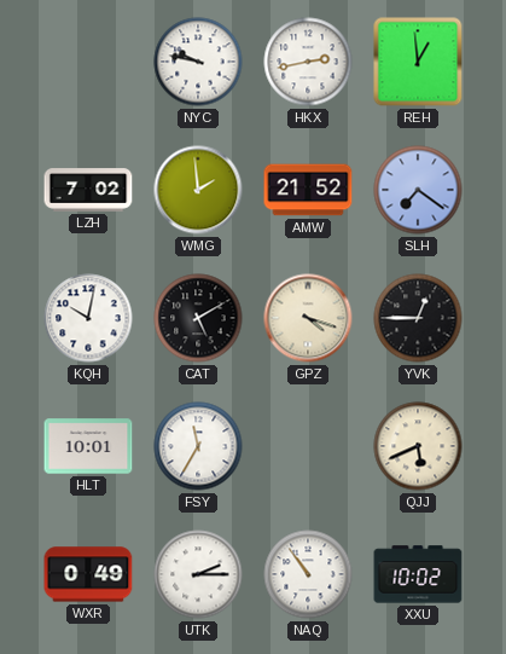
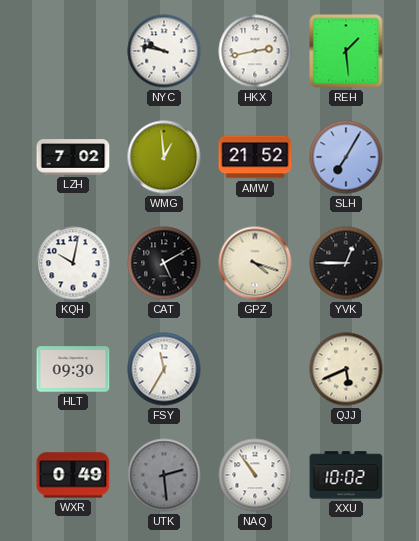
REH: 12:59 -> 1:29 (346, 51)
WMG: 1:59 -> 12:59 (164, 157)
SLH: 7:21 -> 7:05 (346, 157)
HLT: 10:01 -> 09:30 (73, 369)
UTK: 2:15 -> 2:29 (164, 475)
UTK dial: white -> grey (164, 475)
